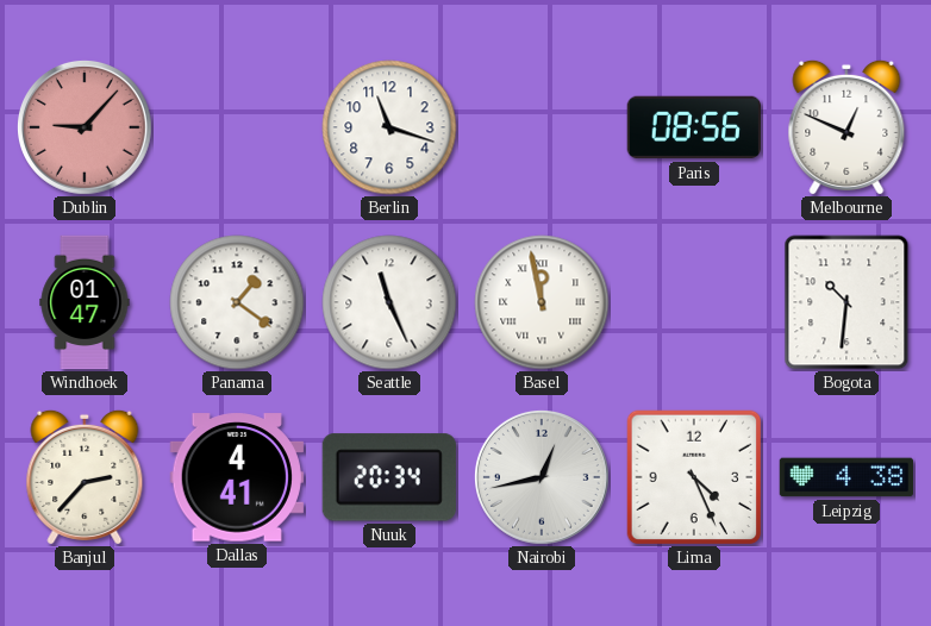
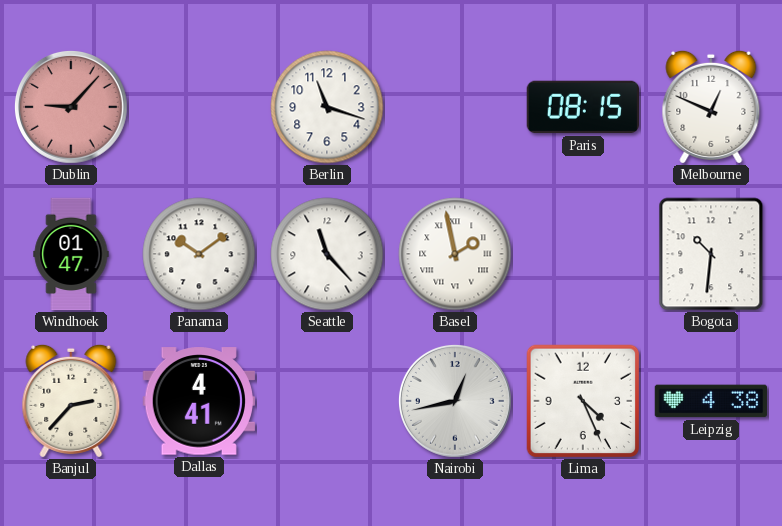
Paris: 08:56 -> 08:15 (582, 107)
Panama: 1:21 -> 10:09 (199, 254)
Seattle: 11:26 -> 11:23 (327, 254)
Basel: 11:58 -> 1:58 (455, 254)
Nuuk: 20:34 -> none (389, 477)
